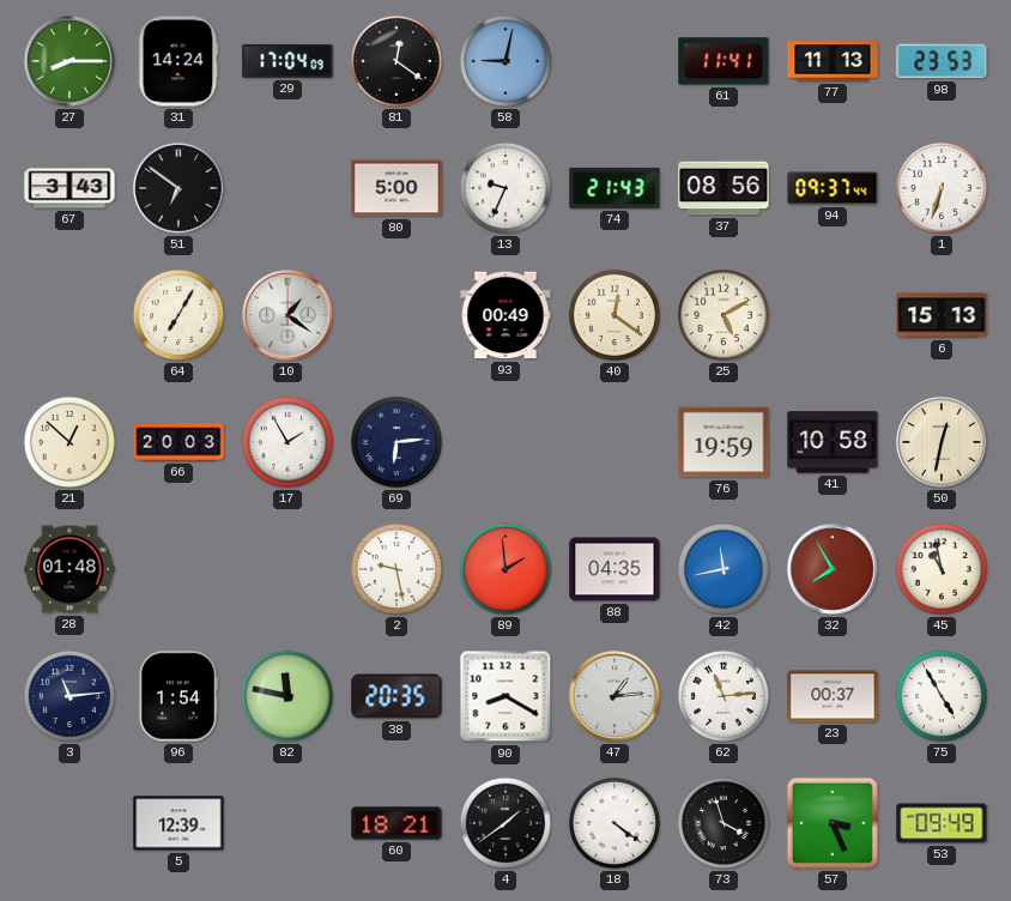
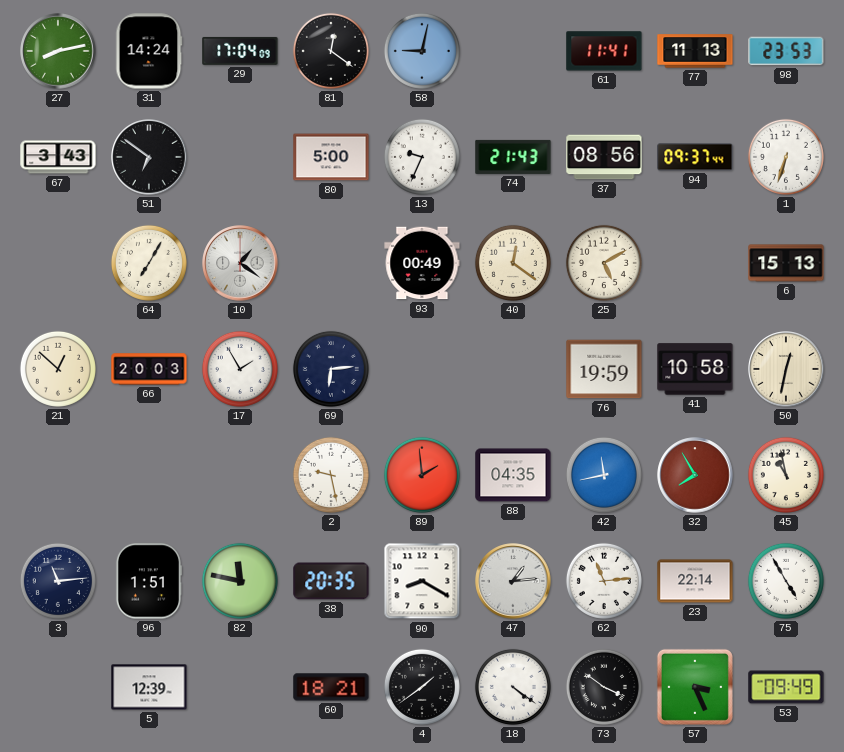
27: 8:15 -> 8:13 (58, 51)
28: 01:48 -> none (69, 569)
96: 1:54 -> 1:51 (148, 581)
23: 00:37 -> 22:14 (695, 581)
73: 3:57 -> 3:51 (604, 687)
